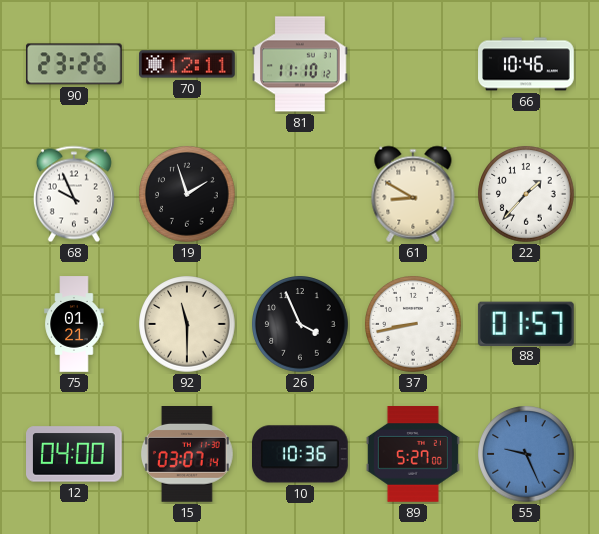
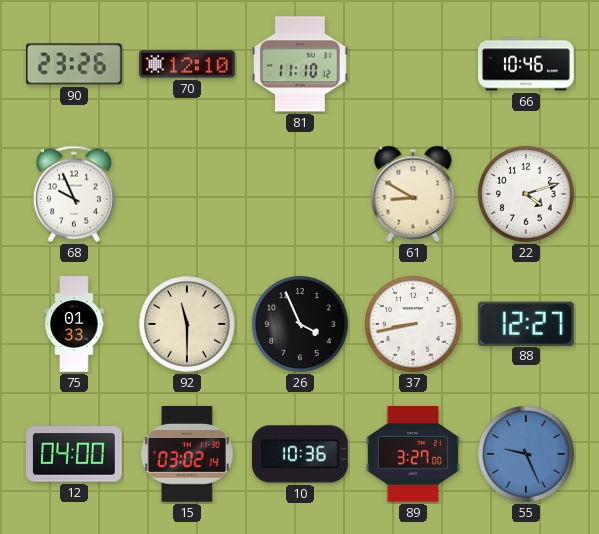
70: 12:11 -> 12:10 (187, 64)
19: 1:57 -> none (187, 194)
22: 1:37 -> 4:12 (526, 194)
75: 01:21 -> 01:33 (74, 324)
88: 01:57 -> 12:27 (526, 323)
15: 03:07 -> 03:02 (188, 455)
89: 5:27 -> 3:27 (413, 455)
